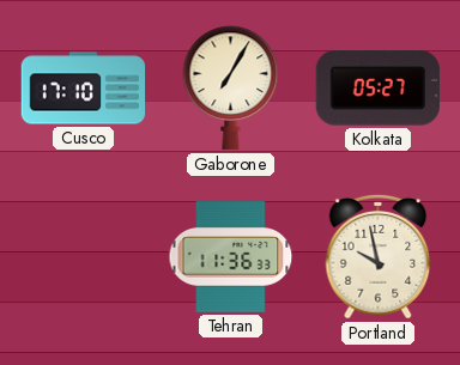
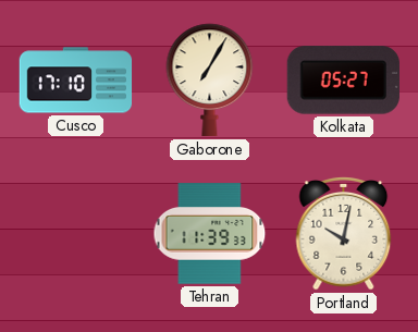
Tehran: 11:36 -> 11:39 (210, 234)
Portland: 9:58 -> 10:02 (344, 234)
